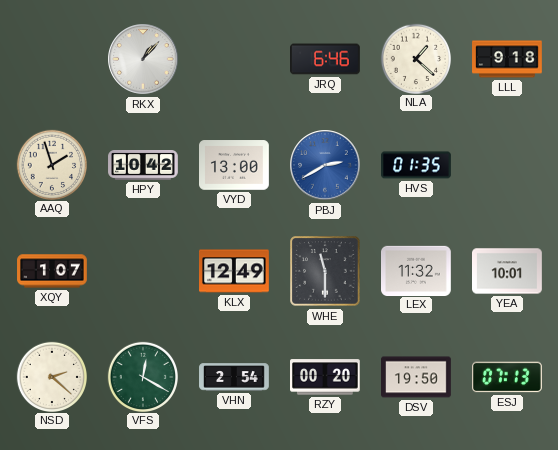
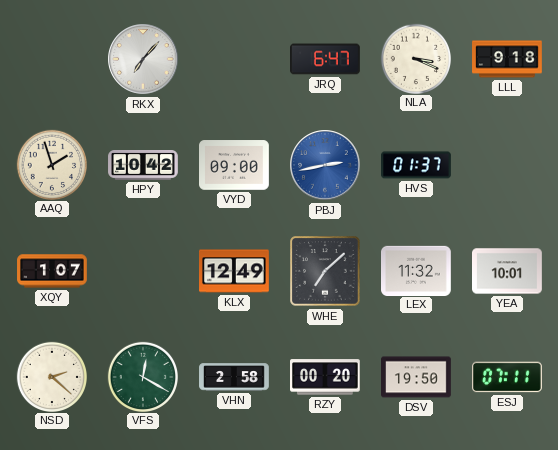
RKX: 1:07 -> 7:07 (143, 59)
JRQ: 6:46 -> 6:47 (326, 59)
NLA: 1:22 -> 3:19 (415, 58)
VYD: 13:00 -> 09:00 (235, 165)
PBJ: 2:40 -> 2:43 (325, 165)
HVS: 01:35 -> 01:37 (417, 165)
WHE: 11:30 -> 7:08 (325, 271)
VHN: 2:54 -> 2:58 (234, 377)
ESJ: 07:13 -> 07:11 (508, 377)
